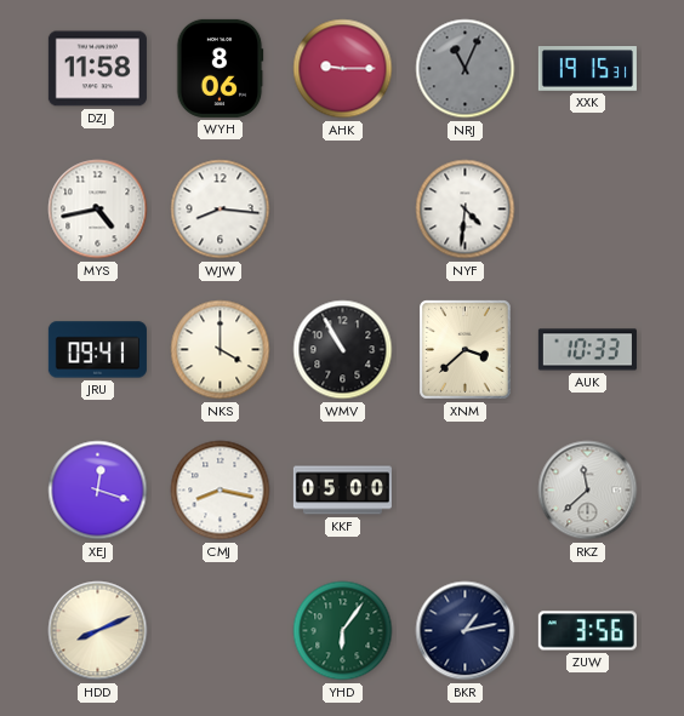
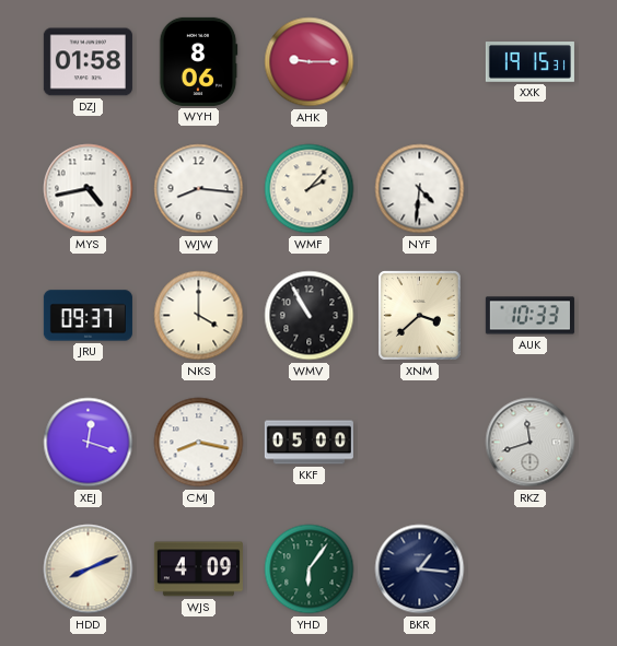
DZJ: 11:58 -> 01:58 (88, 62)
NRJ: 11:04 -> none (466, 69)
WMF: none -> 2:07 (310, 189)
JRU: 09:41 -> 09:37 (88, 316)
RKZ: 11:38 -> 11:42 (531, 443)
WJS: none -> 4:09 (198, 569)
BKR: 1:13 -> 1:16 (420, 569)
ZUW: 3:56 -> none (587, 631)
